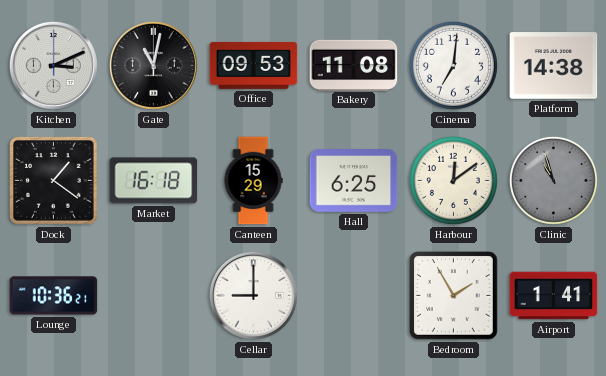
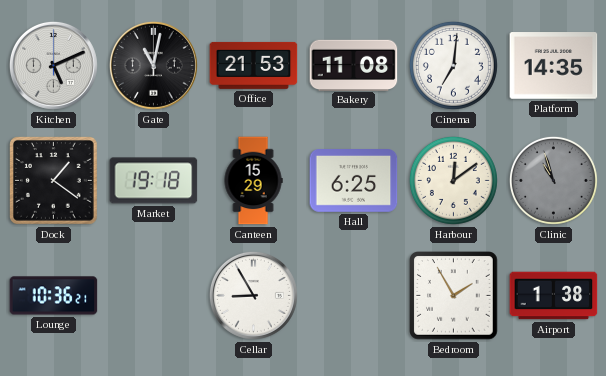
Kitchen: 3:11 -> 5:11 (53, 65)
Office: 09:53 -> 21:53 (254, 65)
Platform: 14:38 -> 14:35 (554, 66)
Market: 16:18 -> 19:18 (154, 181)
Cellar: 9:00 -> 8:55 (253, 295)
Airport: 1:41 -> 1:38 (554, 296)
